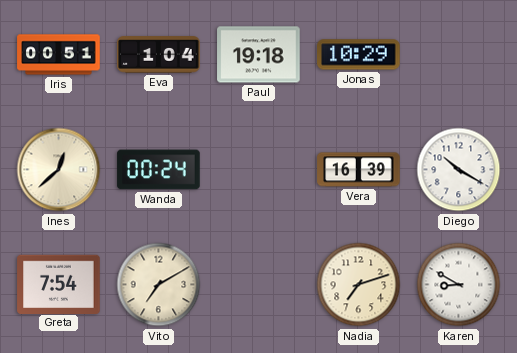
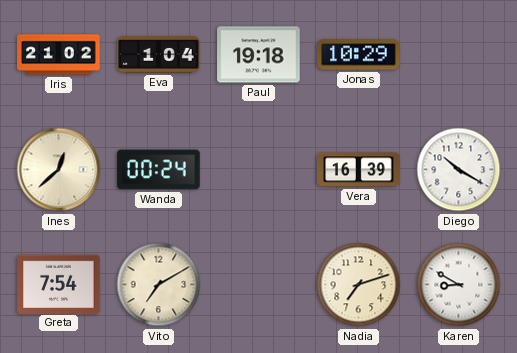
Iris: 00:51 -> 21:02 (59, 55)
